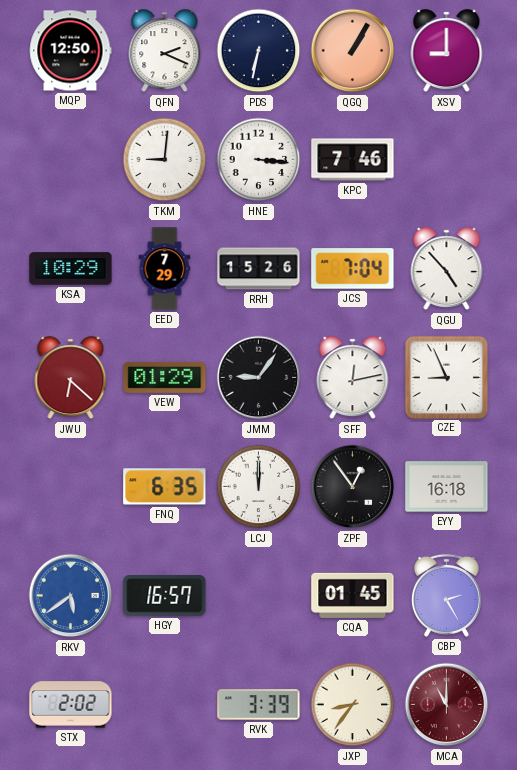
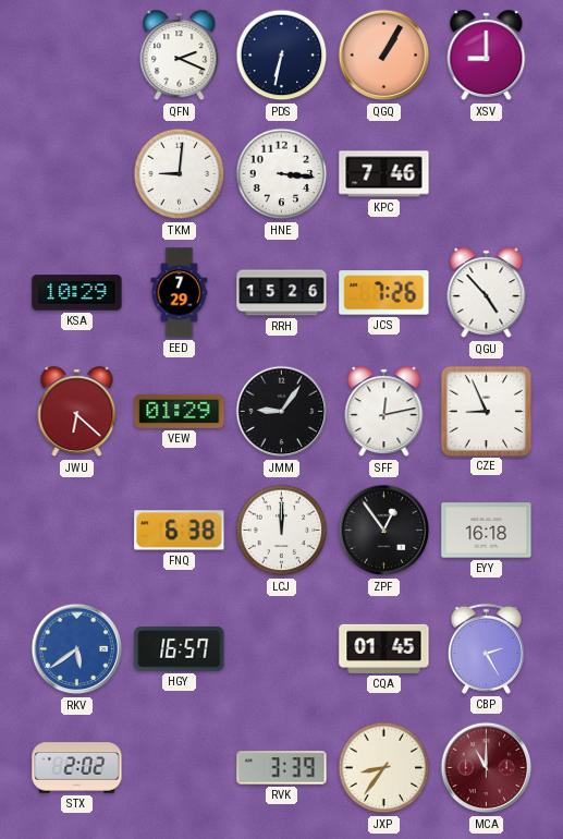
MQP: 12:50 -> none (70, 51)
JCS: 7:04 -> 7:26 (384, 293)
FNQ: 6:35 -> 6:38 (180, 531)
